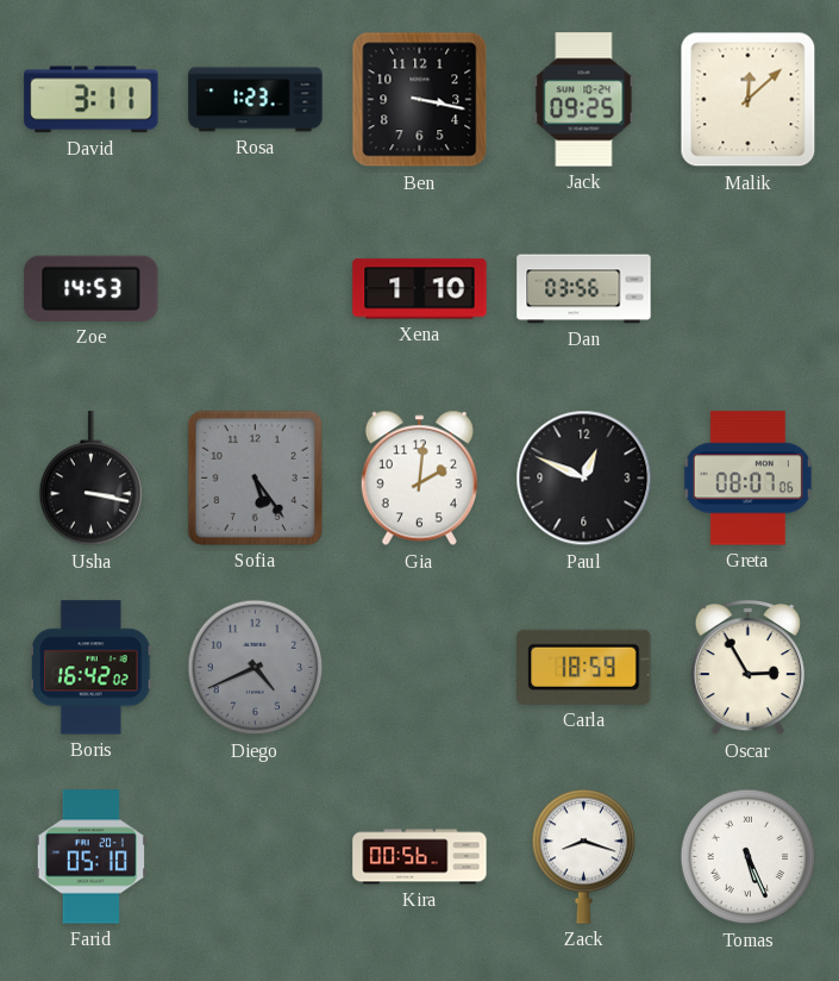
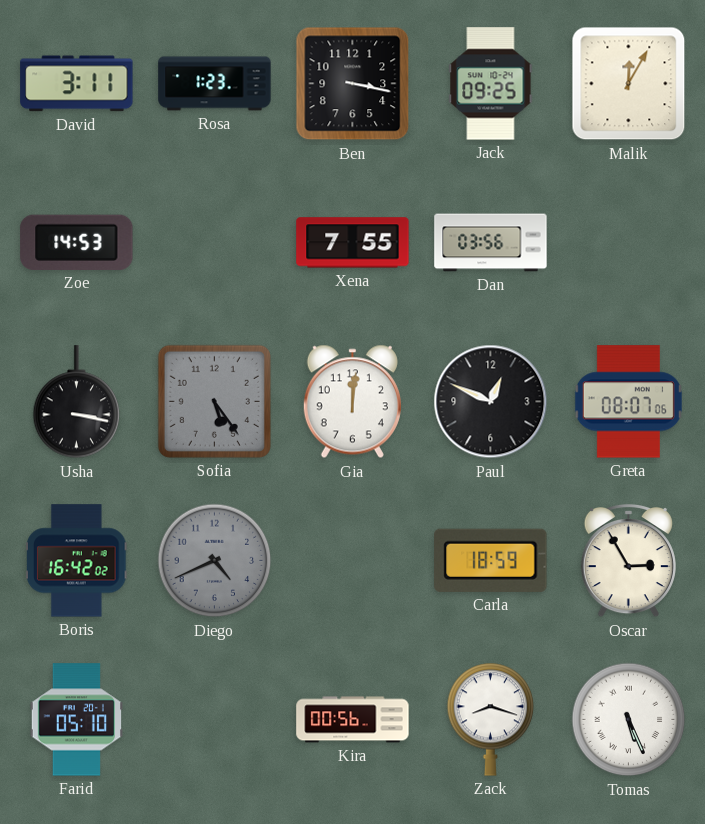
Malik: 12:08 -> 12:05 (629, 84)
Xena: 1:10 -> 7:55 (353, 243)
Gia: 2:01 -> 12:01 (352, 402)
